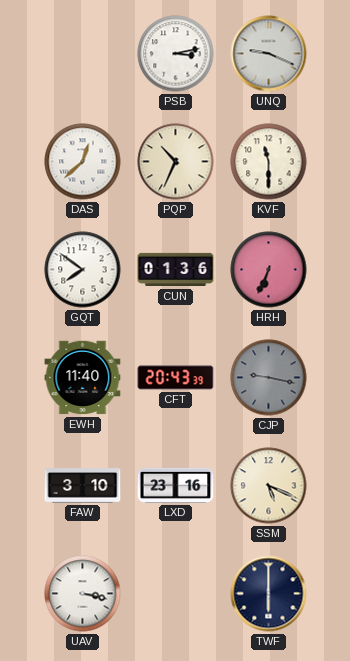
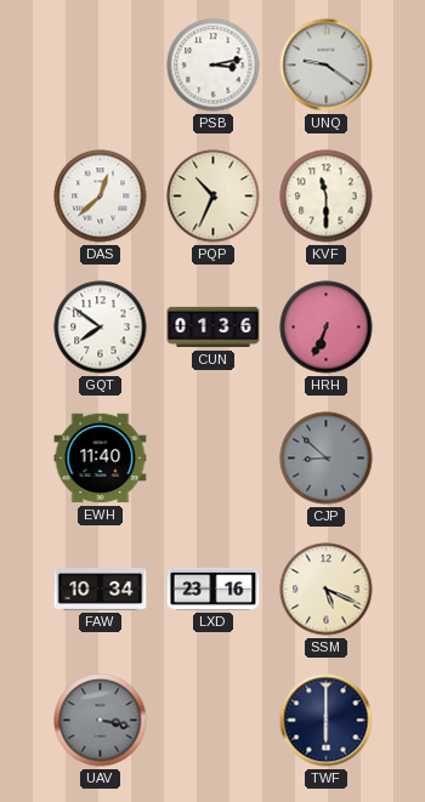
UNQ: 9:19 -> 9:21 (327, 66)
CFT: 20:43 -> none (176, 378)
CJP: 9:17 -> 8:52 (327, 459)
FAW: 3:10 -> 10:34 (101, 590)
UAV dial: white -> grey (101, 721)
